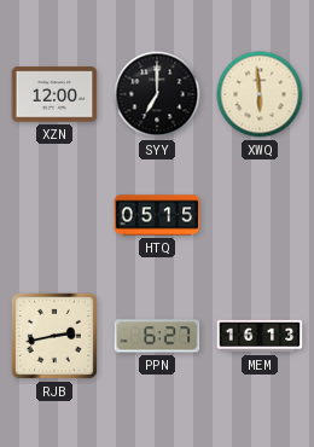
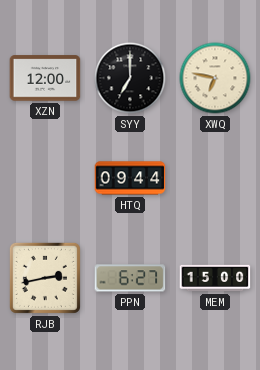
XWQ: 5:59 -> 6:47 (215, 78)
HTQ: 05:15 -> 09:44 (130, 178)
MEM: 16:13 -> 15:00 (215, 278)
